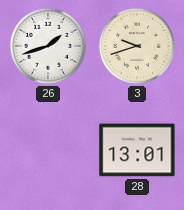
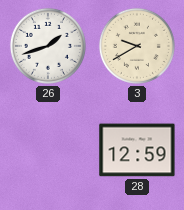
3: 9:42 -> 9:40 (137, 46)
28: 13:01 -> 12:59 (137, 150)
